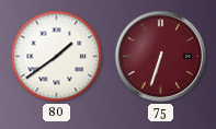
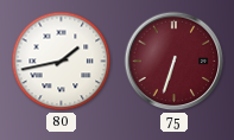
80: 1:39 -> 1:43 (62, 62)
